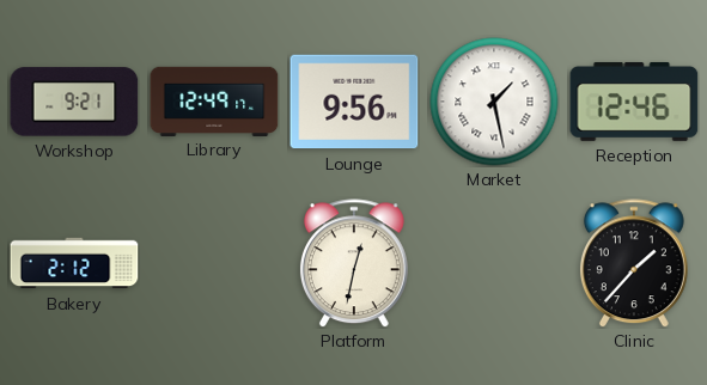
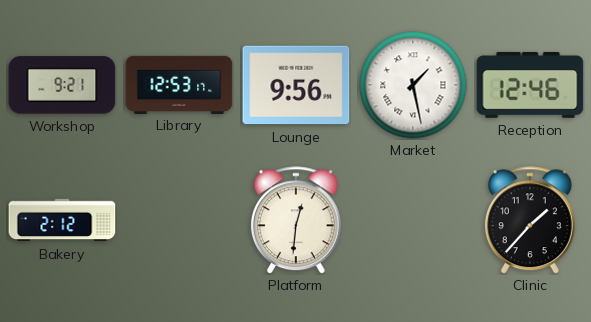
Library: 12:49 -> 12:53 (179, 84)
Platform: 12:32 -> 12:31 (296, 220)
